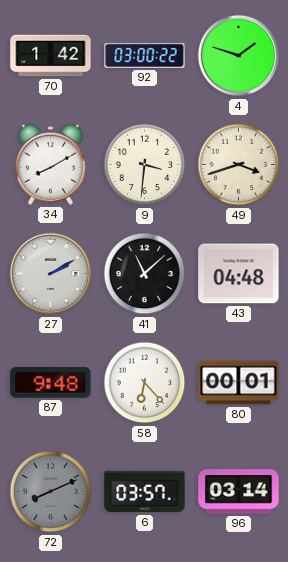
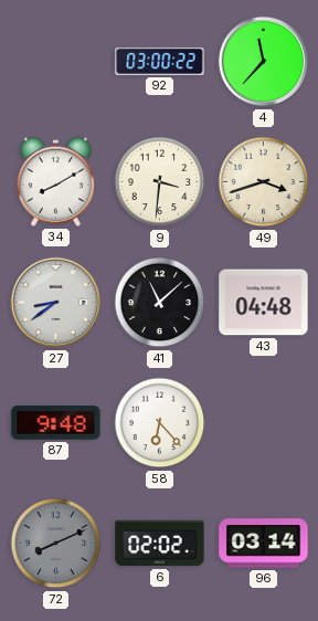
70: 1:42 -> none (51, 56)
4: 1:48 -> 11:37 (264, 62)
27: 2:10 -> 8:39 (56, 303)
80: 00:01 -> none (239, 383)
6: 03:57 -> 02:02 (160, 544)
